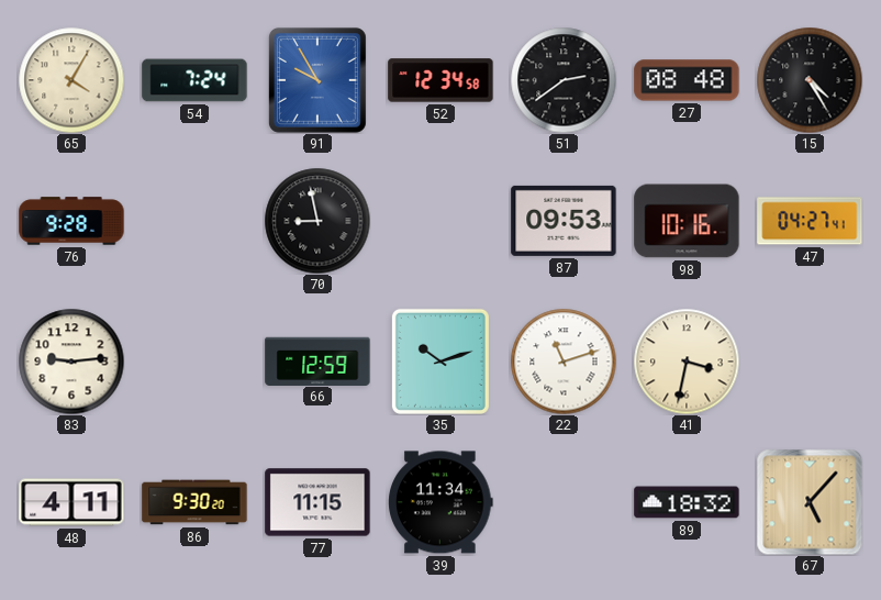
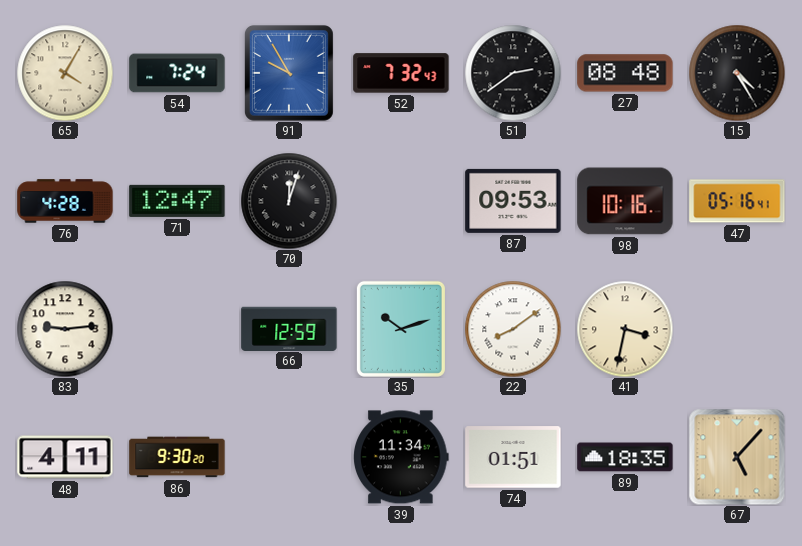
52: 12:34 -> 7:32 (401, 73)
76: 9:28 -> 4:28 (65, 201)
71: none -> 12:47 (177, 201)
70: 8:58 -> 12:03 (289, 201)
47: 04:27 -> 05:16 (737, 201)
22: 11:12 -> 8:09 (513, 329)
77: 11:15 -> none (317, 502)
74: none -> 01:51 (513, 457)
89: 18:32 -> 18:35 (625, 457)
